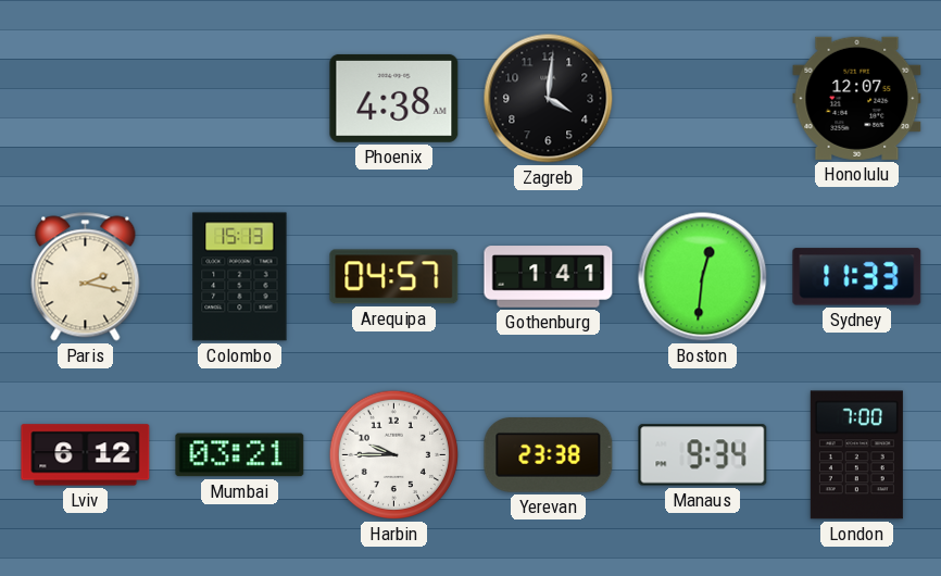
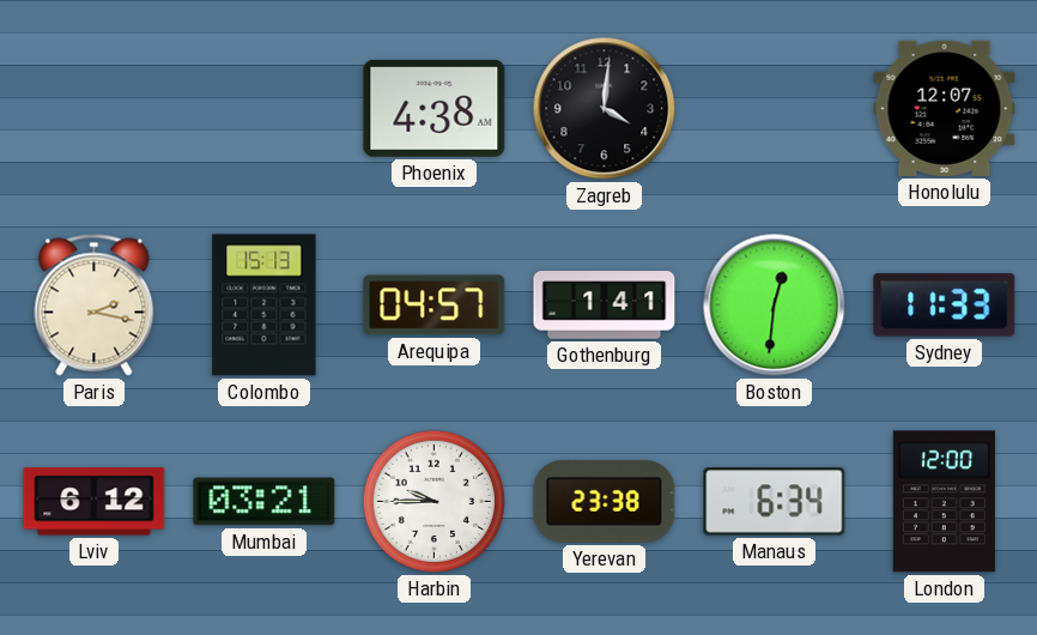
Manaus: 9:34 -> 6:34 (775, 502)
London: 7:00 -> 12:00 (944, 502)
